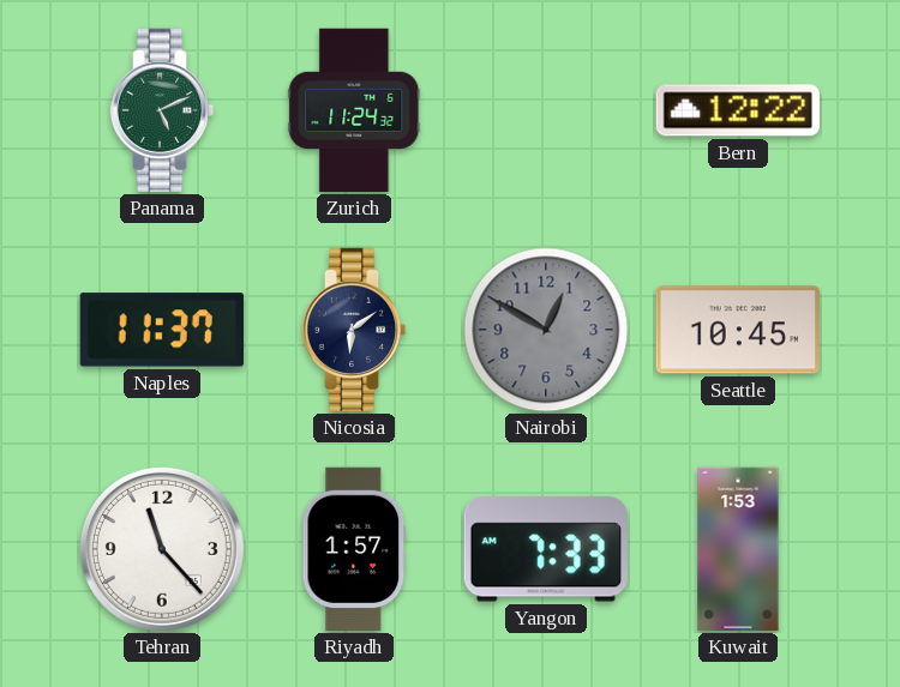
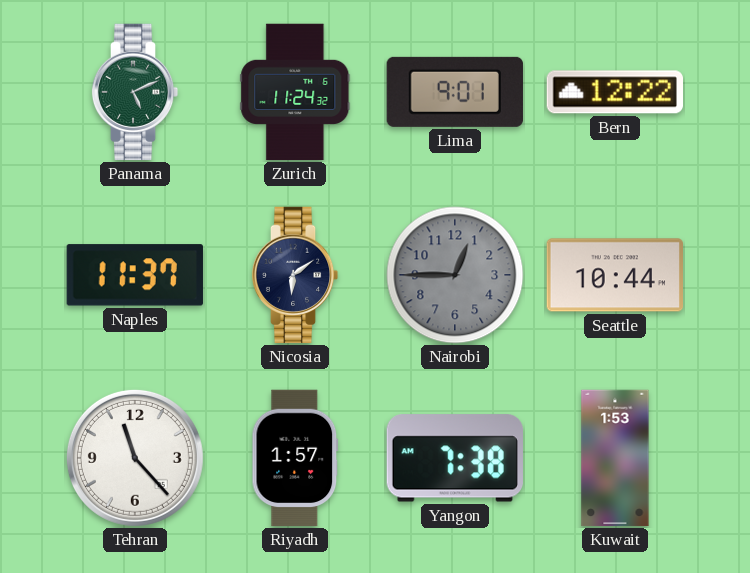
Lima: none -> 9:01 (455, 92)
Nairobi: 12:50 -> 12:45 (455, 275)
Seattle: 10:45 -> 10:44 (614, 275)
Yangon: 7:33 -> 7:38 (455, 458)
